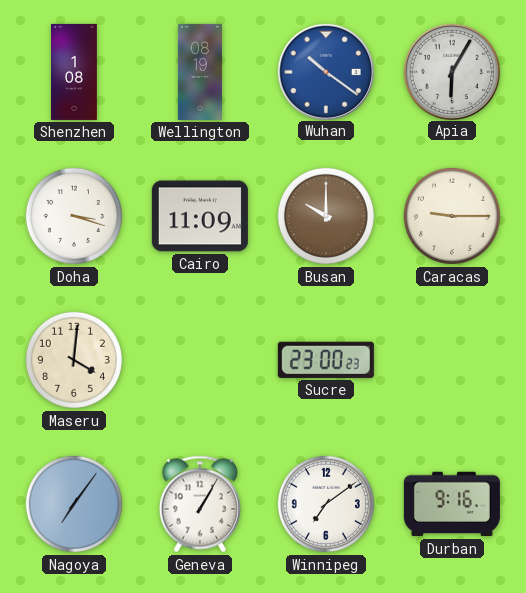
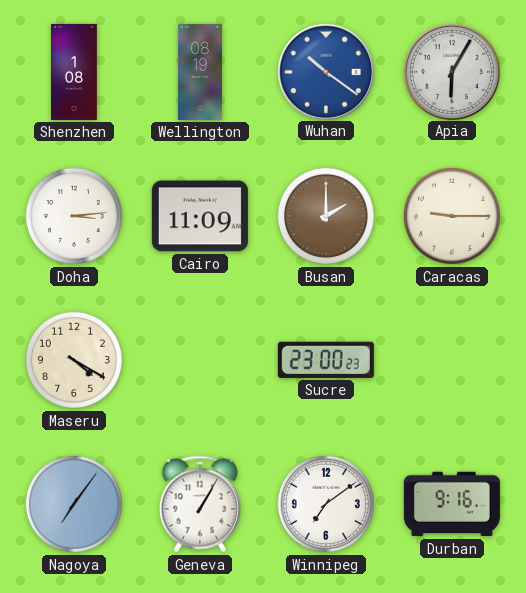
Doha: 3:18 -> 3:14 (74, 216)
Busan: 10:00 -> 2:00 (326, 216)
Maseru: 4:01 -> 4:20 (74, 360)
